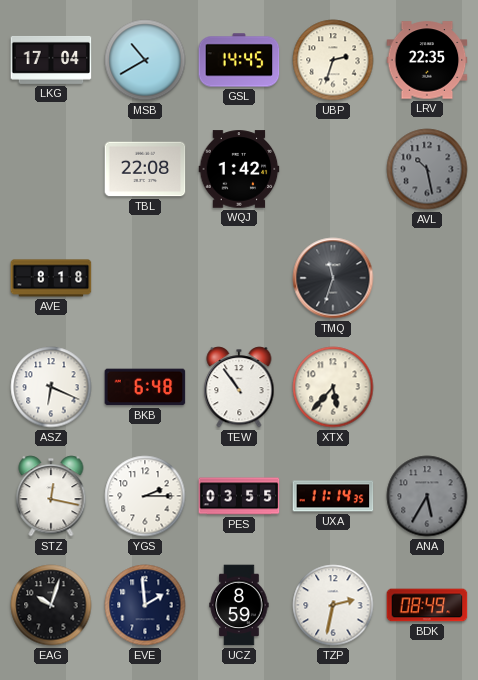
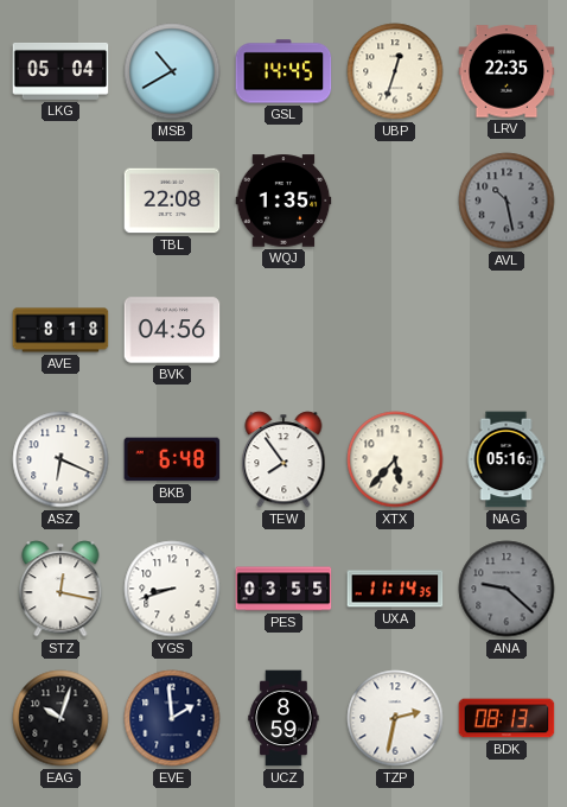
LKG: 17:04 -> 05:04 (60, 71)
UBP: 2:33 -> 12:33 (395, 71)
WQJ: 1:42 -> 1:35 (283, 201)
BVK: none -> 04:56 (172, 330)
TMQ: 11:33 -> none (333, 278)
TEW: 10:54 -> 7:54 (283, 459)
NAG: none -> 05:16 (507, 459)
YGS: 2:15 -> 8:42 (172, 589)
ANA: 5:35 -> 9:22 (507, 589)
BDK: 08:49 -> 08:13 (507, 718)
